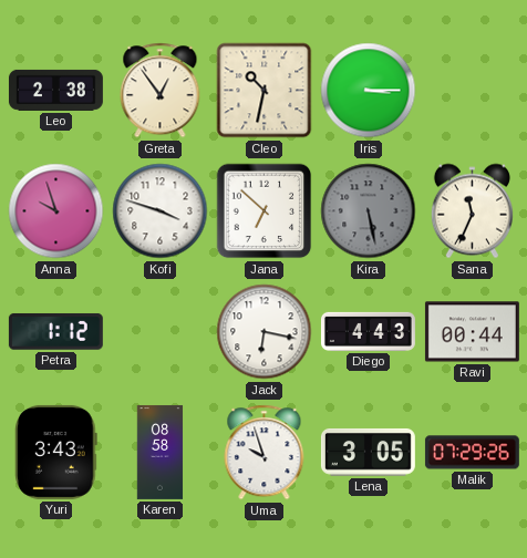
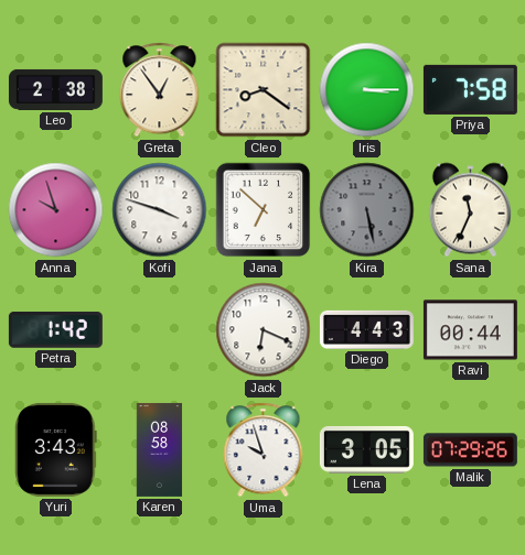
Cleo: 10:32 -> 8:21 (264, 90)
Priya: none -> 7:58 (470, 89)
Petra: 1:12 -> 1:42 (55, 329)
Jack: 6:17 -> 6:19 (264, 330)
